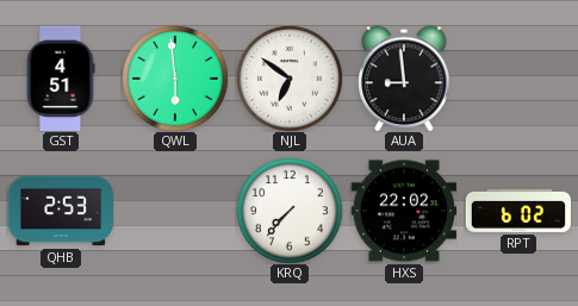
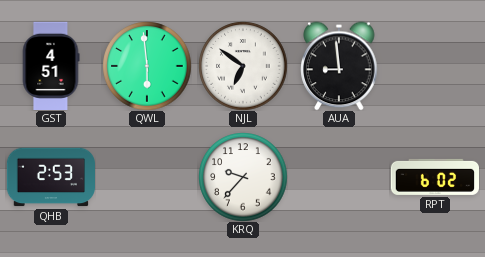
KRQ: 7:37 -> 9:37 (243, 177)
HXS: 22:02 -> none (403, 211)
